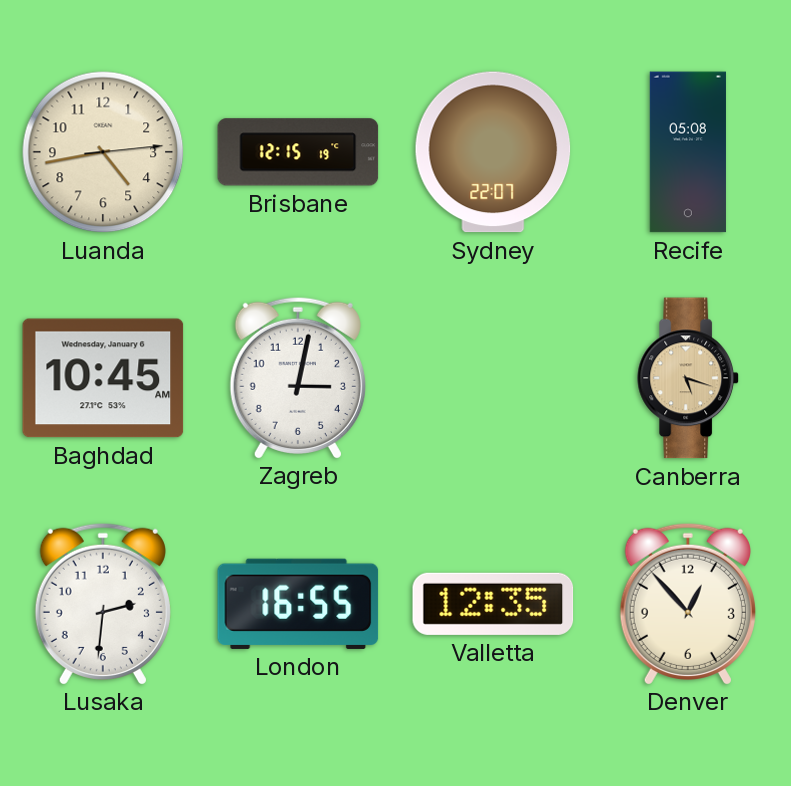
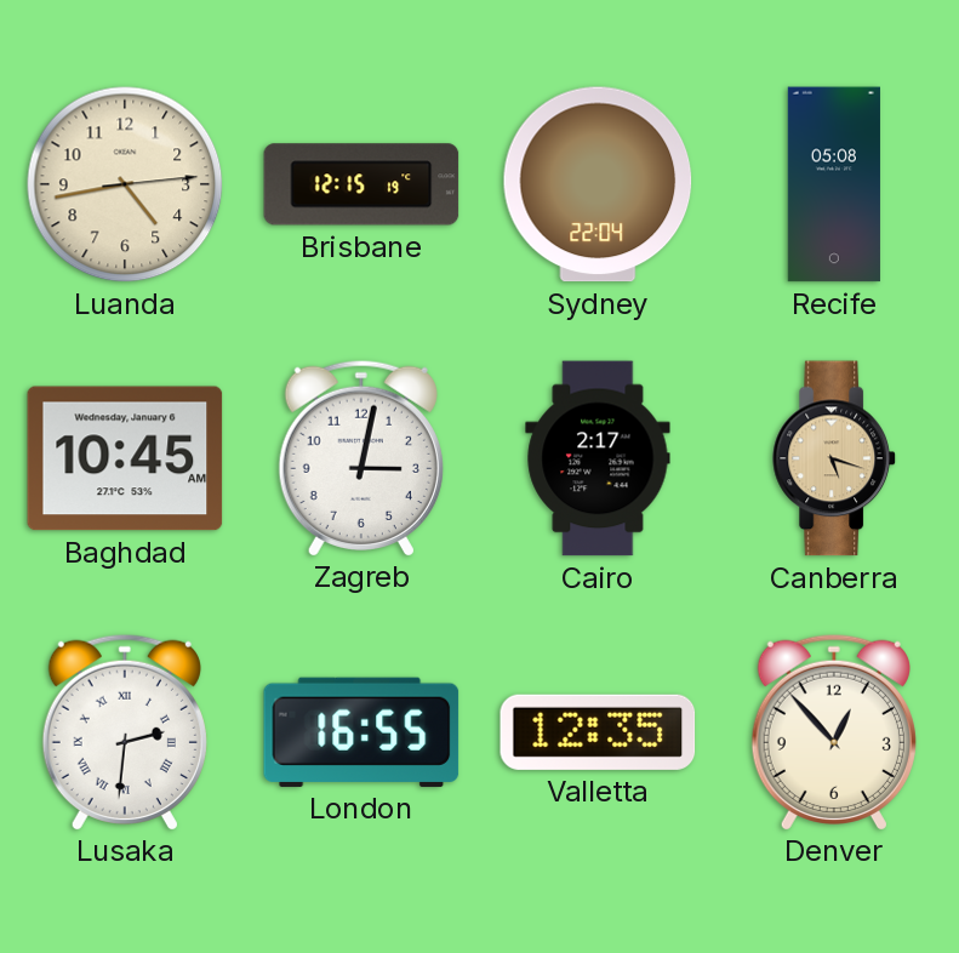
Sydney: 22:07 -> 22:04 (598, 184)
Cairo: none -> 2:17 (598, 458)
Lusaka numerals: Arabic -> Roman (125, 731)
